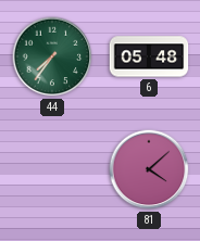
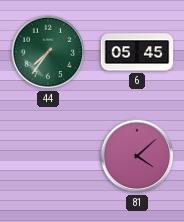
6: 05:48 -> 05:45 (137, 52)
